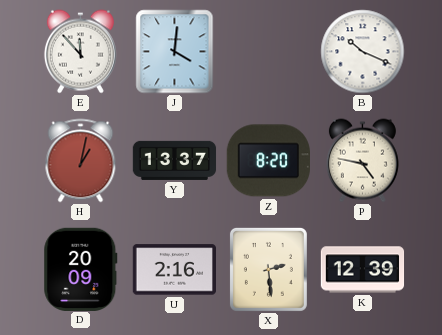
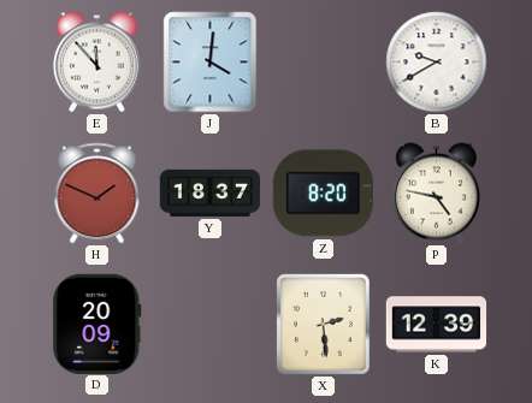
B: 10:19 -> 9:40 (437, 63)
H: 1:02 -> 1:49 (97, 194)
Y: 13:37 -> 18:37 (211, 192)
U: 2:16 -> none (174, 270)
